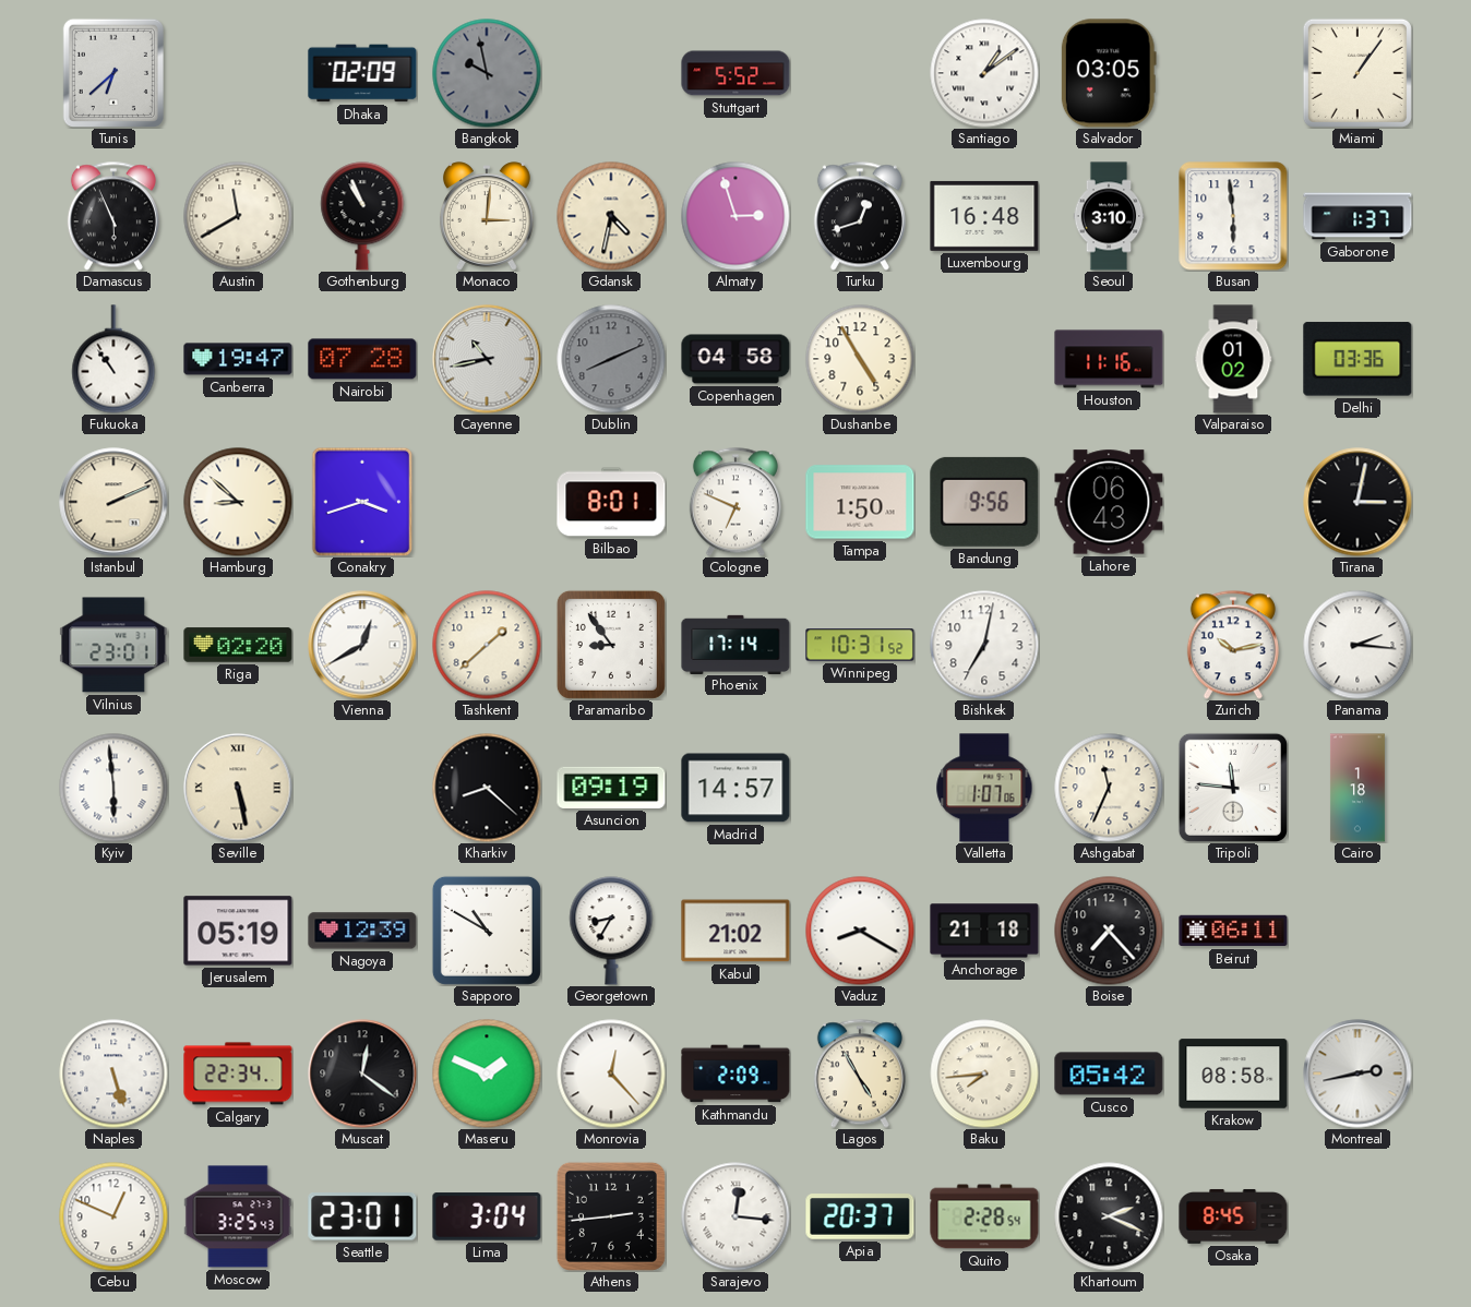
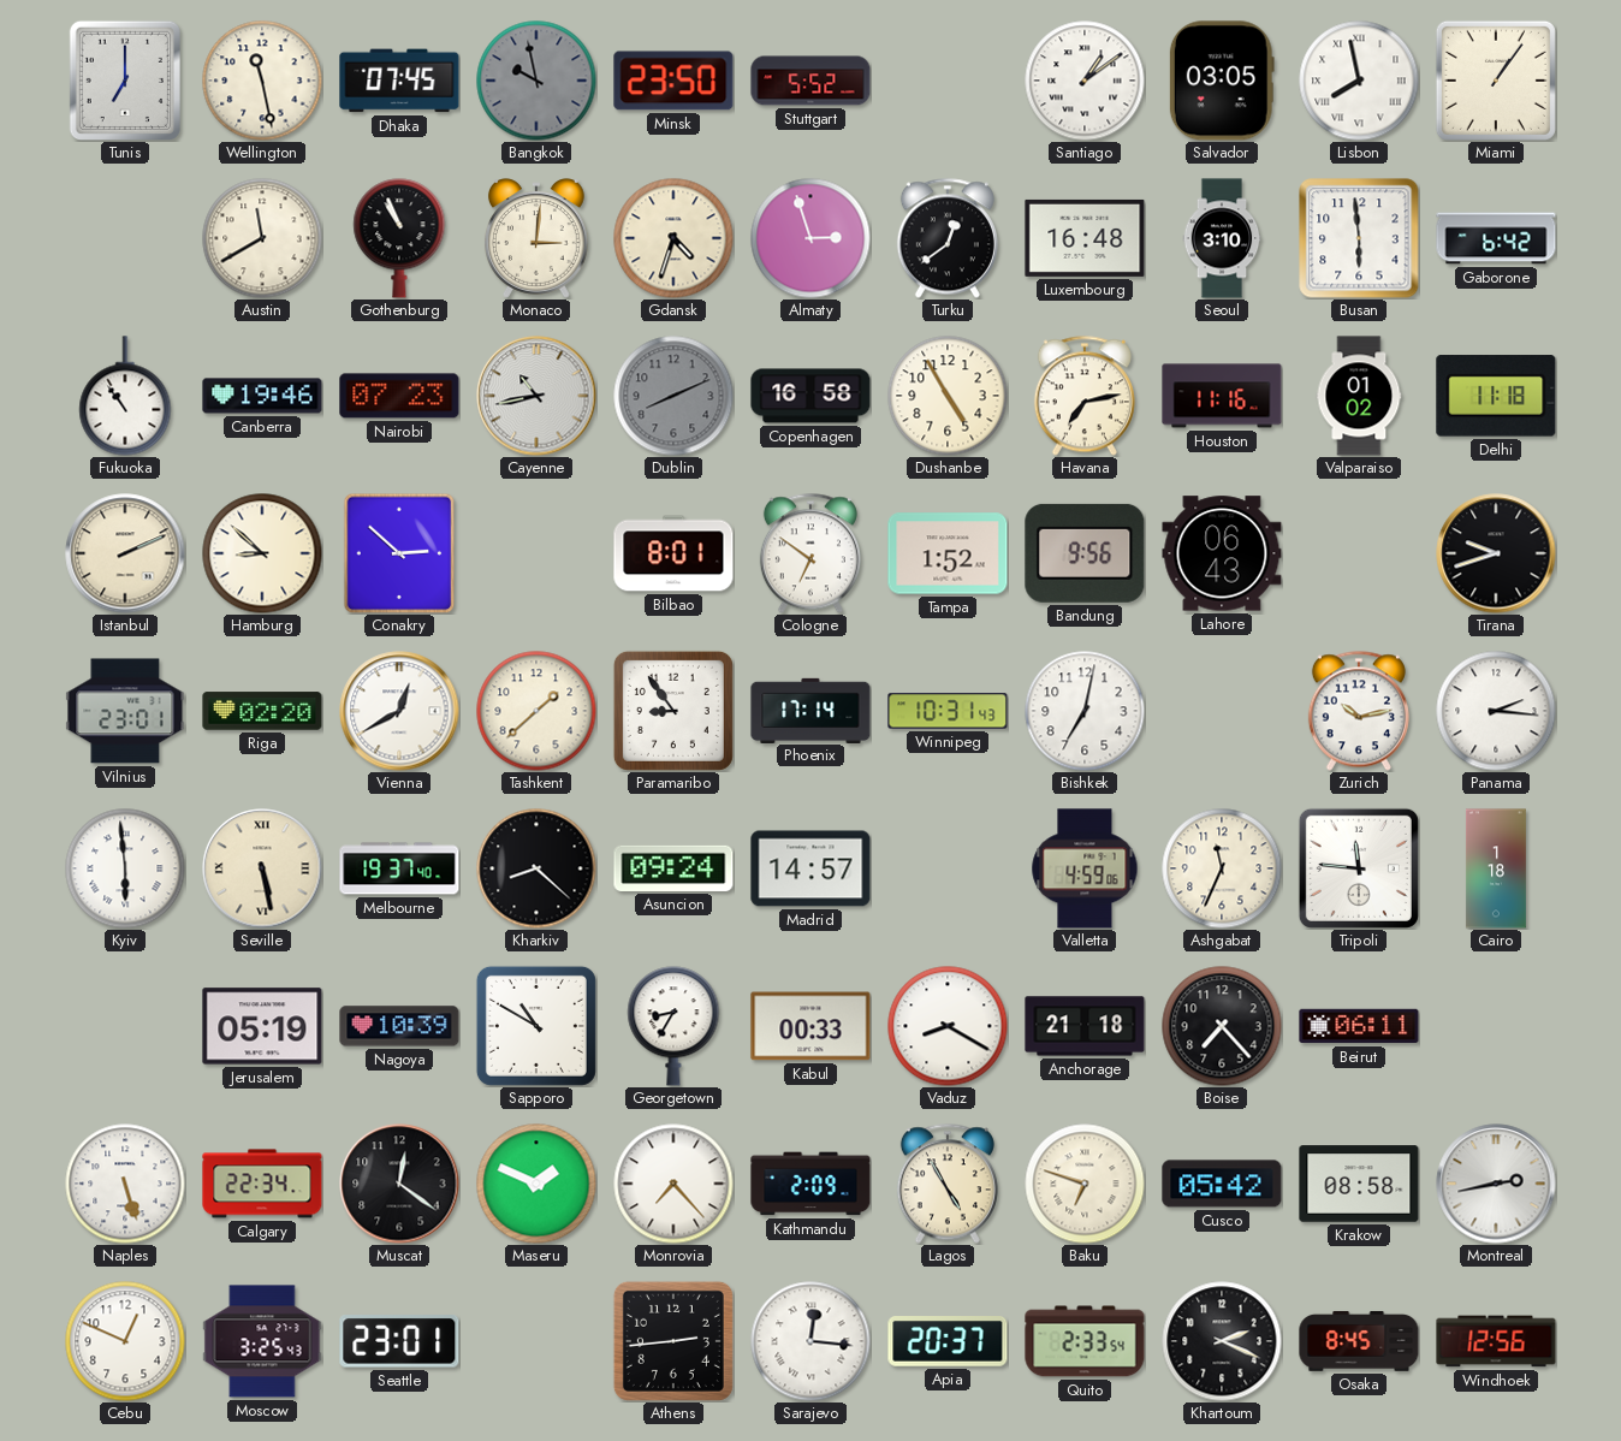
Tunis: 6:38 -> 7:00 (124, 79)
Wellington: none -> 11:28 (262, 81)
Dhaka: 02:09 -> 07:45 (399, 81)
Minsk: none -> 23:50 (673, 81)
Lisbon: none -> 7:58 (1359, 81)
Damascus: 5:56 -> none (113, 216)
Gdansk: 4:32 -> 4:33 (673, 238)
Turku: 12:42 -> 12:39 (948, 238)
Gaborone: 1:37 -> 6:42 (1496, 238)
Canberra: 19:47 -> 19:46 (262, 396)
Nairobi: 07:28 -> 07:23 (399, 396)
Copenhagen: 04:58 -> 16:58 (810, 396)
Havana: none -> 7:13 (1085, 396)
Delhi: 03:36 -> 11:18 (1496, 396)
Conakry: 3:42 -> 2:52 (399, 553)
Cologne: 6:49 -> 6:51 (810, 553)
Tampa: 1:50 -> 1:52 (948, 553)
Tirana: 3:02 -> 9:42 (1496, 553)
Winnipeg: 10:31:52 -> 10:31:43 (948, 711)
Melbourne: none -> 19:37 (399, 868)
Asuncion: 09:19 -> 09:24 (673, 868)
Valletta: 1:07 -> 4:59 (1085, 868)
Nagoya: 12:39 -> 10:39 (399, 1026)
Kabul: 21:02 -> 00:33 (810, 1026)
Monrovia: 12:23 -> 7:23 (673, 1184)
Baku: 7:44 -> 6:48 (1085, 1184)
Lima: 3:04 -> none (487, 1216)
Quito: 2:28 -> 2:33 (1085, 1341)
Windhoek: none -> 12:56 (1496, 1341)
